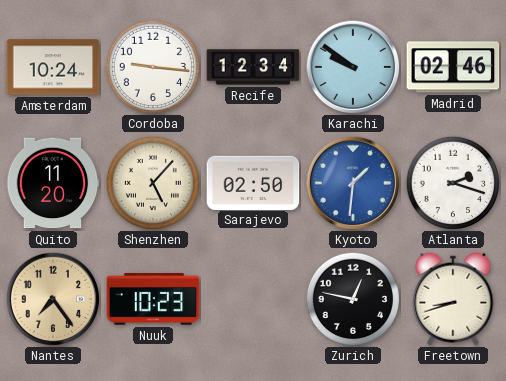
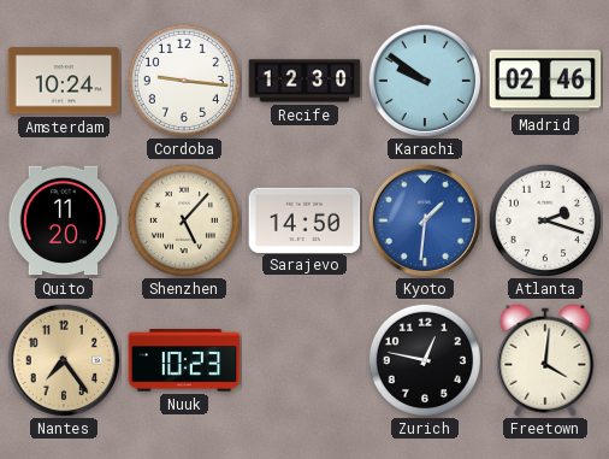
Recife: 12:34 -> 12:30 (304, 81)
Sarajevo: 02:50 -> 14:50 (304, 219)
Freetown: 8:42 -> 4:01 (545, 360)
